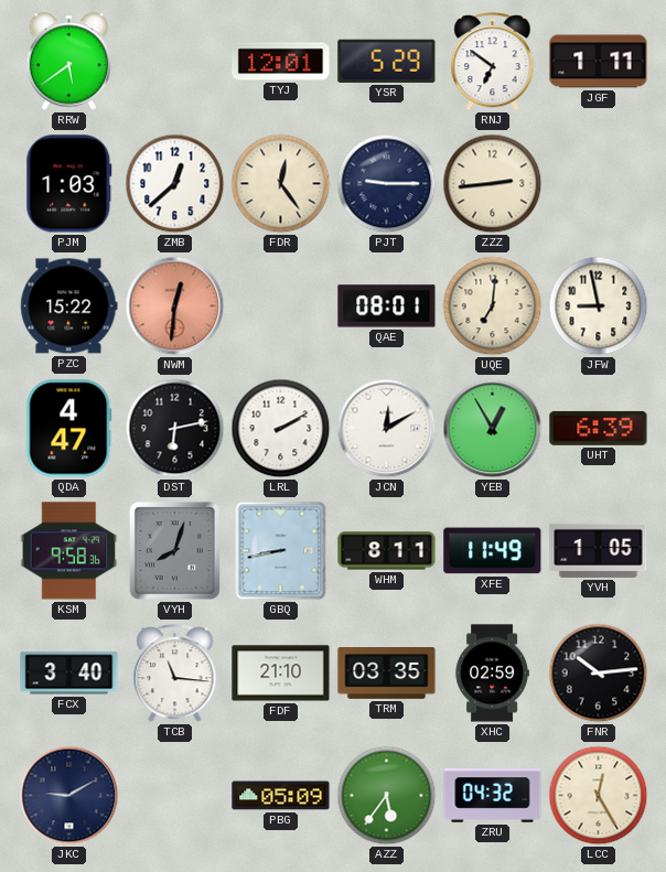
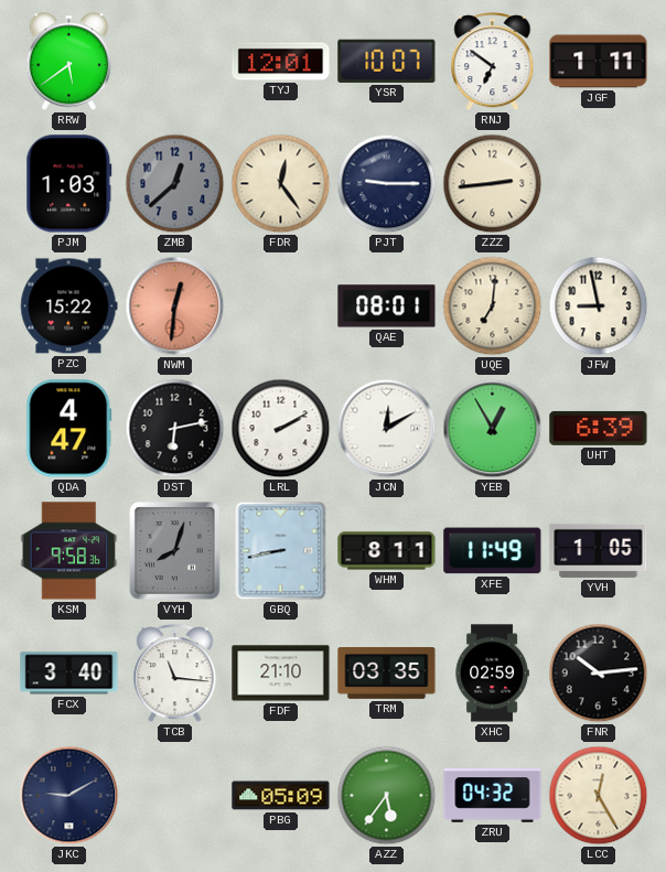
YSR: 5:29 -> 10:07 (387, 61)
ZMB dial: white -> grey (175, 184)
